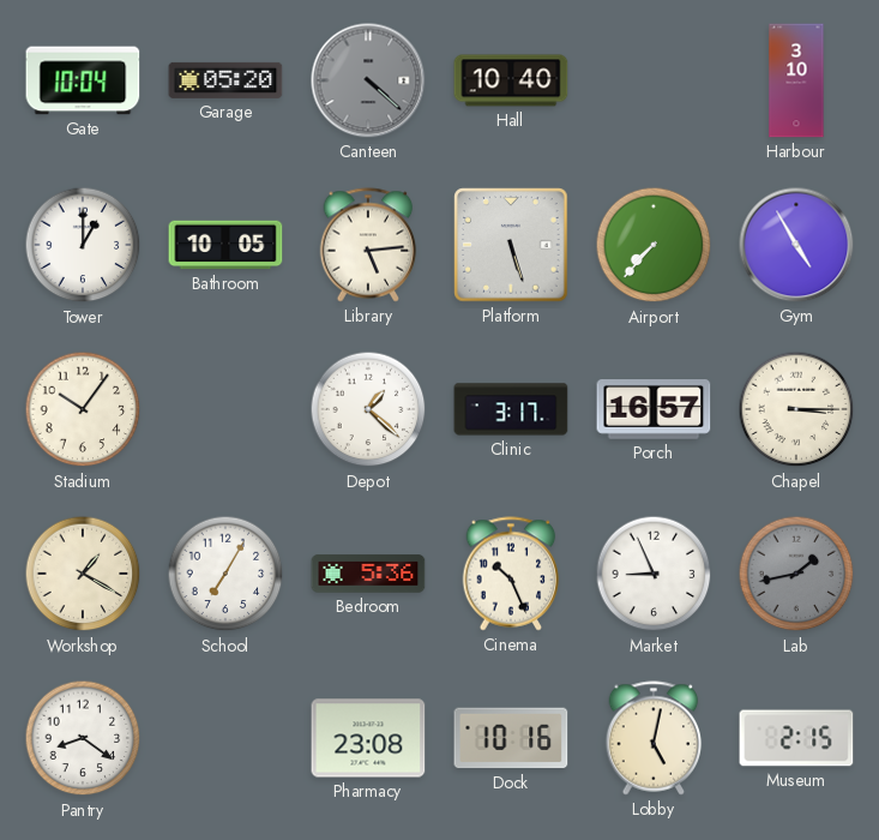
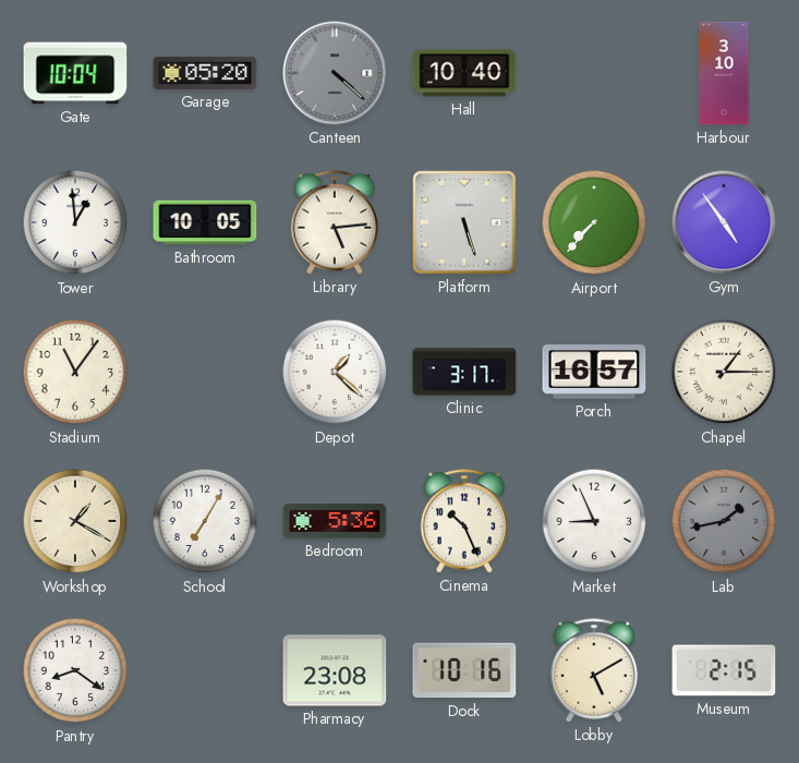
Tower: 1:00 -> 12:59 (75, 222)
Gym: 4:55 -> 4:54 (724, 222)
Stadium: 10:06 -> 11:06 (75, 372)
Chapel: 3:15 -> 1:15 (724, 372)
Lobby: 5:02 -> 5:10 (594, 670)
